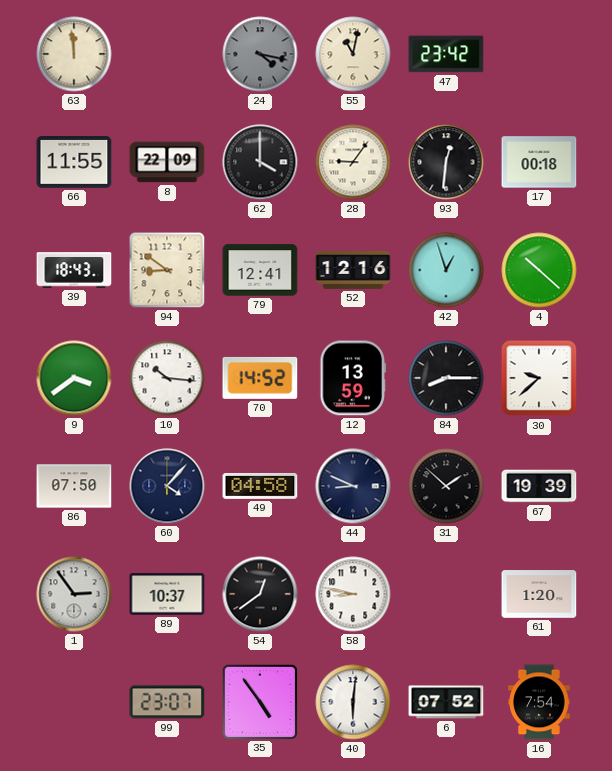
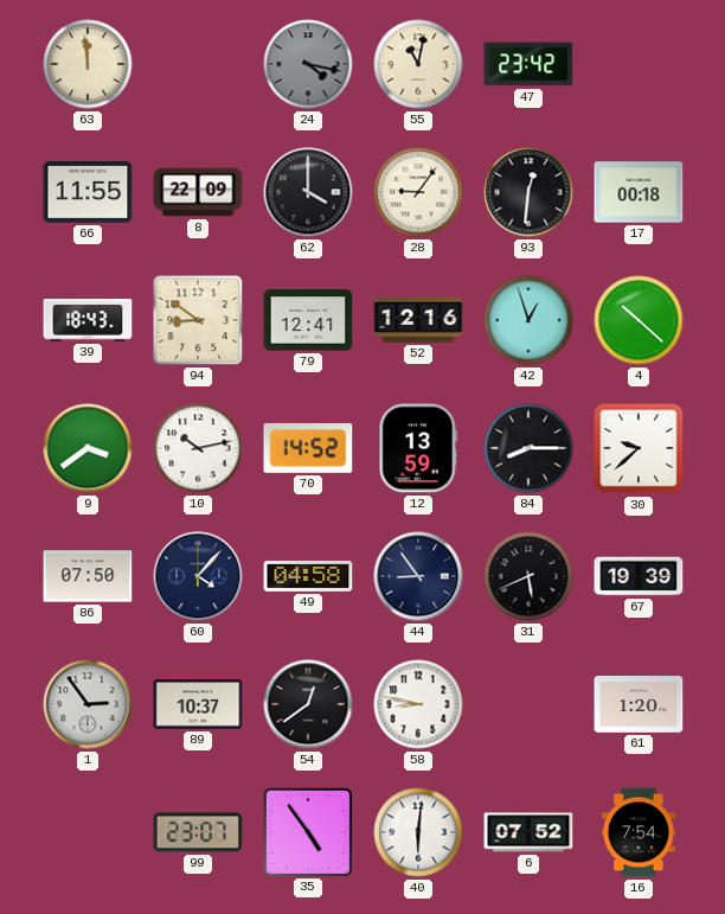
10: 10:16 -> 10:13 (198, 448)
44: 8:49 -> 8:54 (418, 576)
31: 1:52 -> 5:41 (528, 576)
